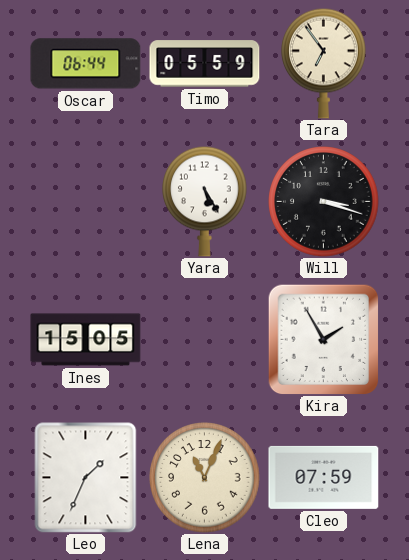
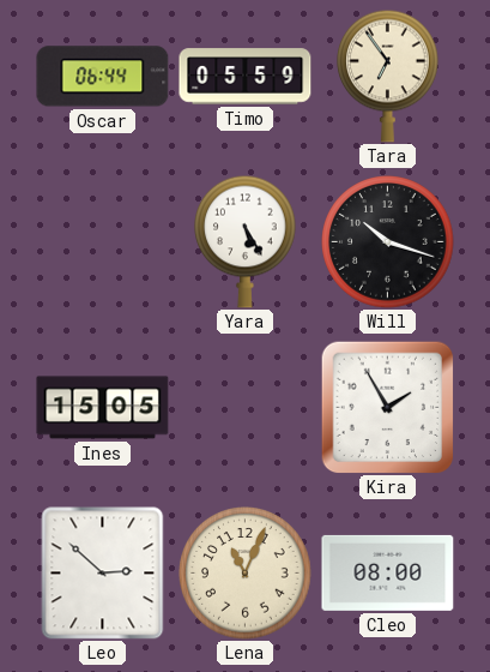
Will: 3:18 -> 10:18 (388, 242)
Leo: 1:34 -> 2:52 (103, 574)
Cleo: 07:59 -> 08:00 (388, 572)
